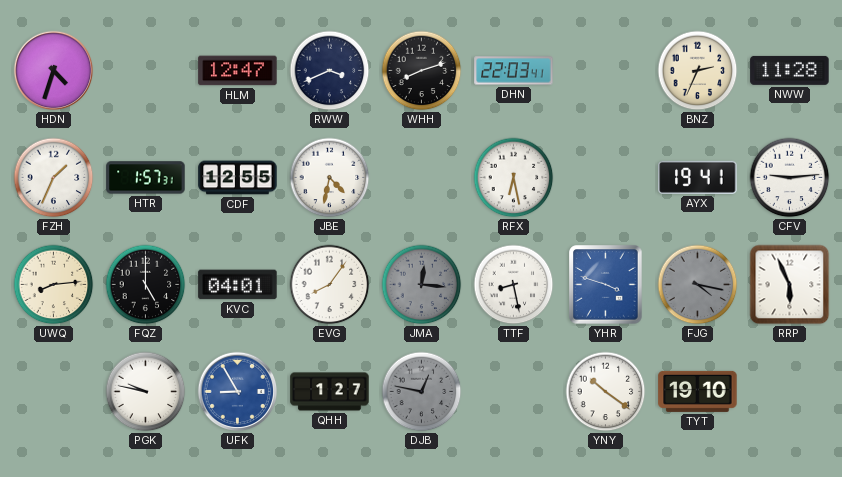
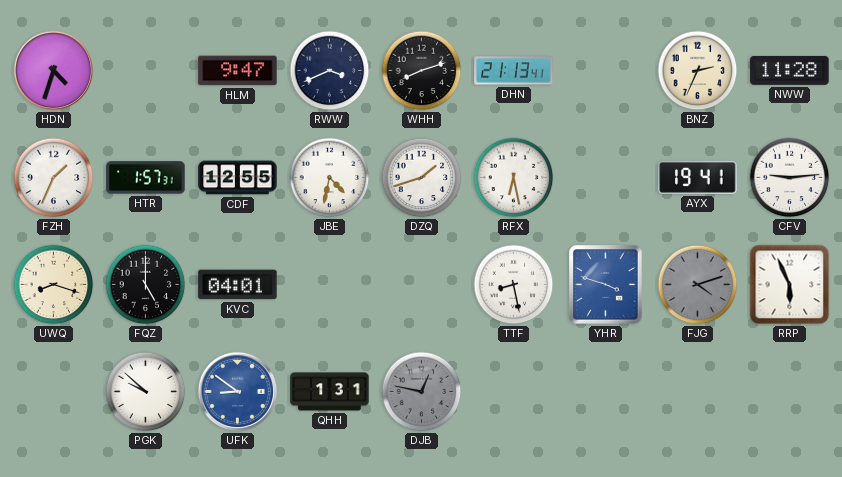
HLM: 12:47 -> 9:47 (238, 71)
DHN: 22:03 -> 21:13 (514, 71)
DZQ: none -> 1:42 (422, 178)
UWQ: 8:14 -> 8:18 (54, 285)
EVG: 8:06 -> none (330, 285)
JMA: 12:16 -> none (422, 285)
FJG: 4:17 -> 4:12 (698, 285)
PGK: 9:47 -> 9:52 (146, 392)
UFK: 8:55 -> 8:51 (238, 392)
QHH: 1:27 -> 1:31 (330, 392)
YNY: 10:21 -> none (606, 392)
TYT: 19:10 -> none (698, 391)
